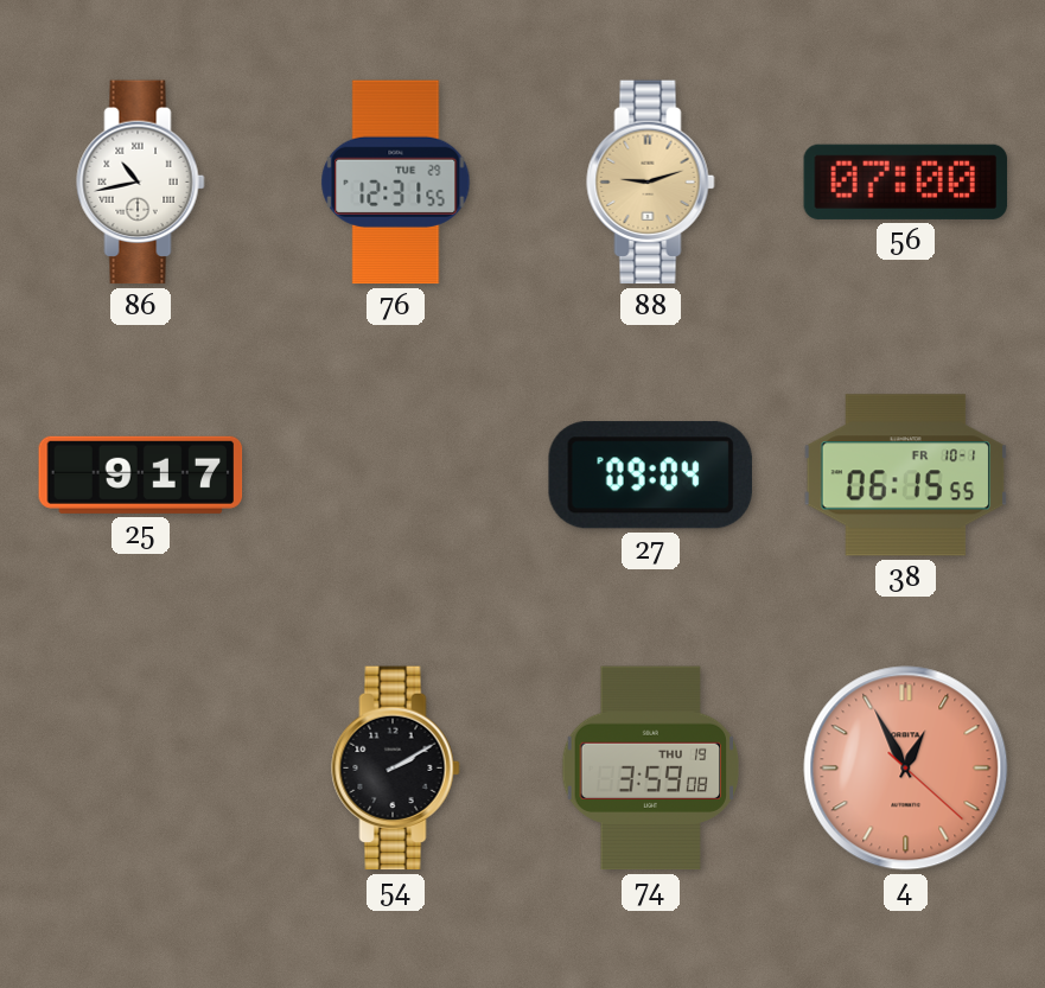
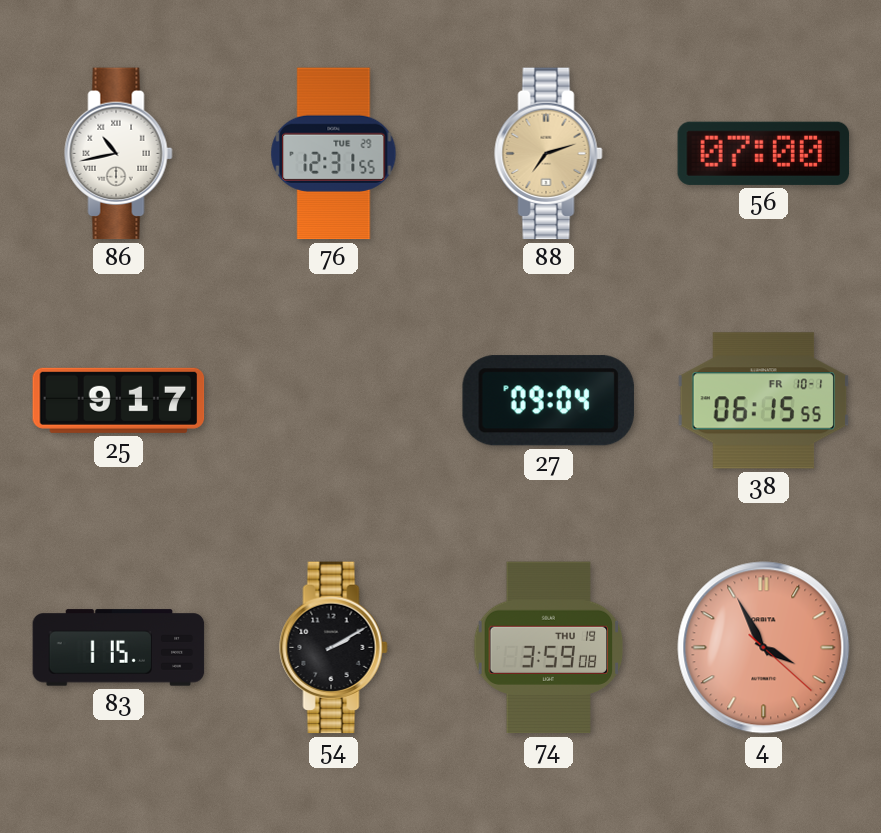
88: 9:12 -> 7:12 (549, 154)
83: none -> 1:15 (119, 648)
4: 12:55 -> 3:55 (764, 648)
